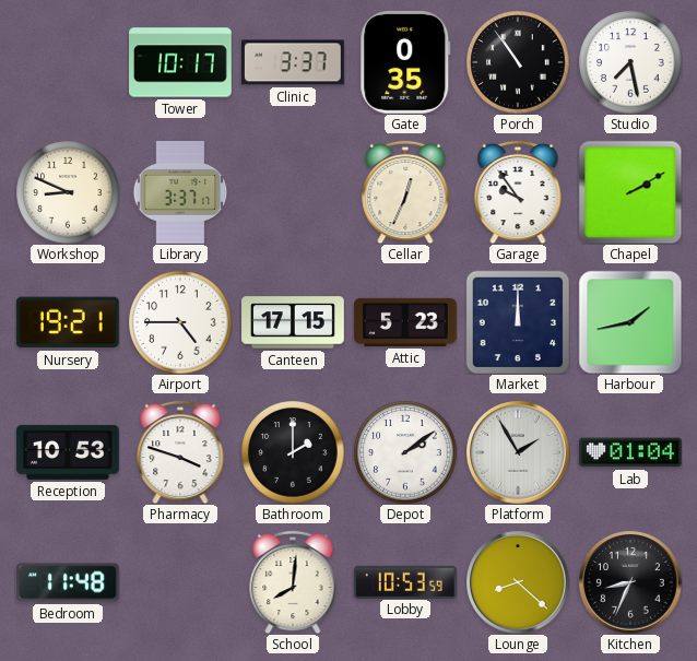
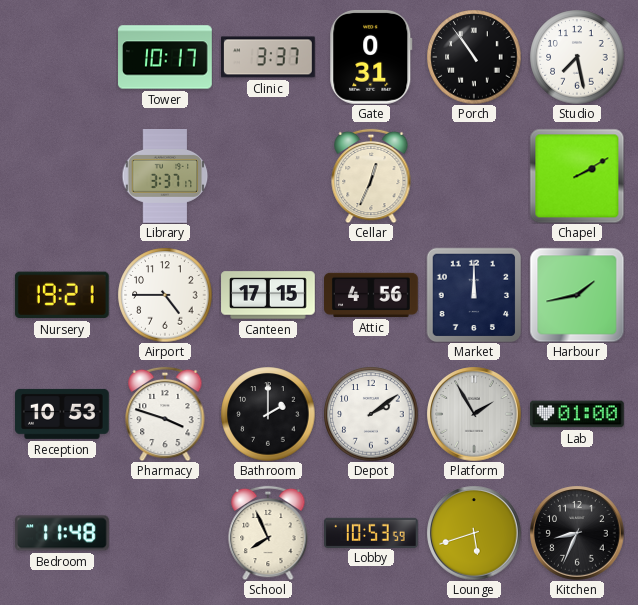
Gate: 0:35 -> 0:31 (371, 57)
Workshop: 8:49 -> none (68, 192)
Garage: 9:54 -> none (518, 192)
Attic: 5:23 -> 4:56 (372, 295)
Lab: 01:04 -> 01:00 (578, 414)
School: 8:01 -> 7:56 (268, 533)
Lounge: 8:22 -> 5:42 (474, 533)
